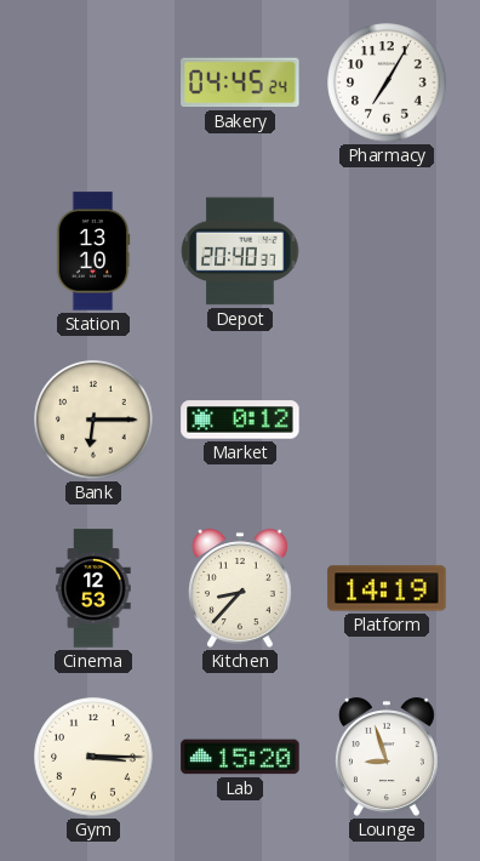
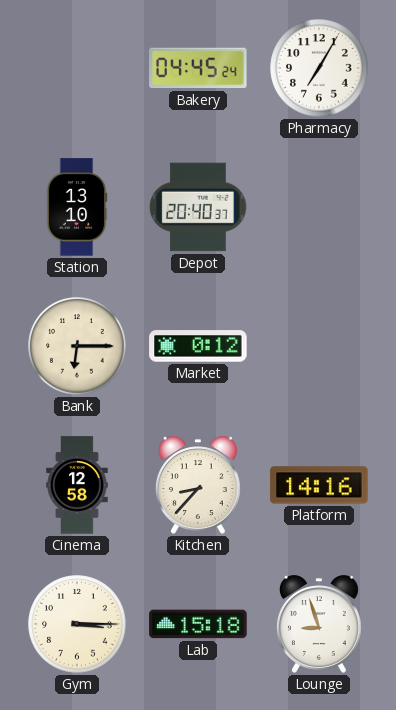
Cinema: 12:53 -> 12:58 (77, 485)
Platform: 14:19 -> 14:16 (319, 485)
Lab: 15:20 -> 15:18 (198, 624)
